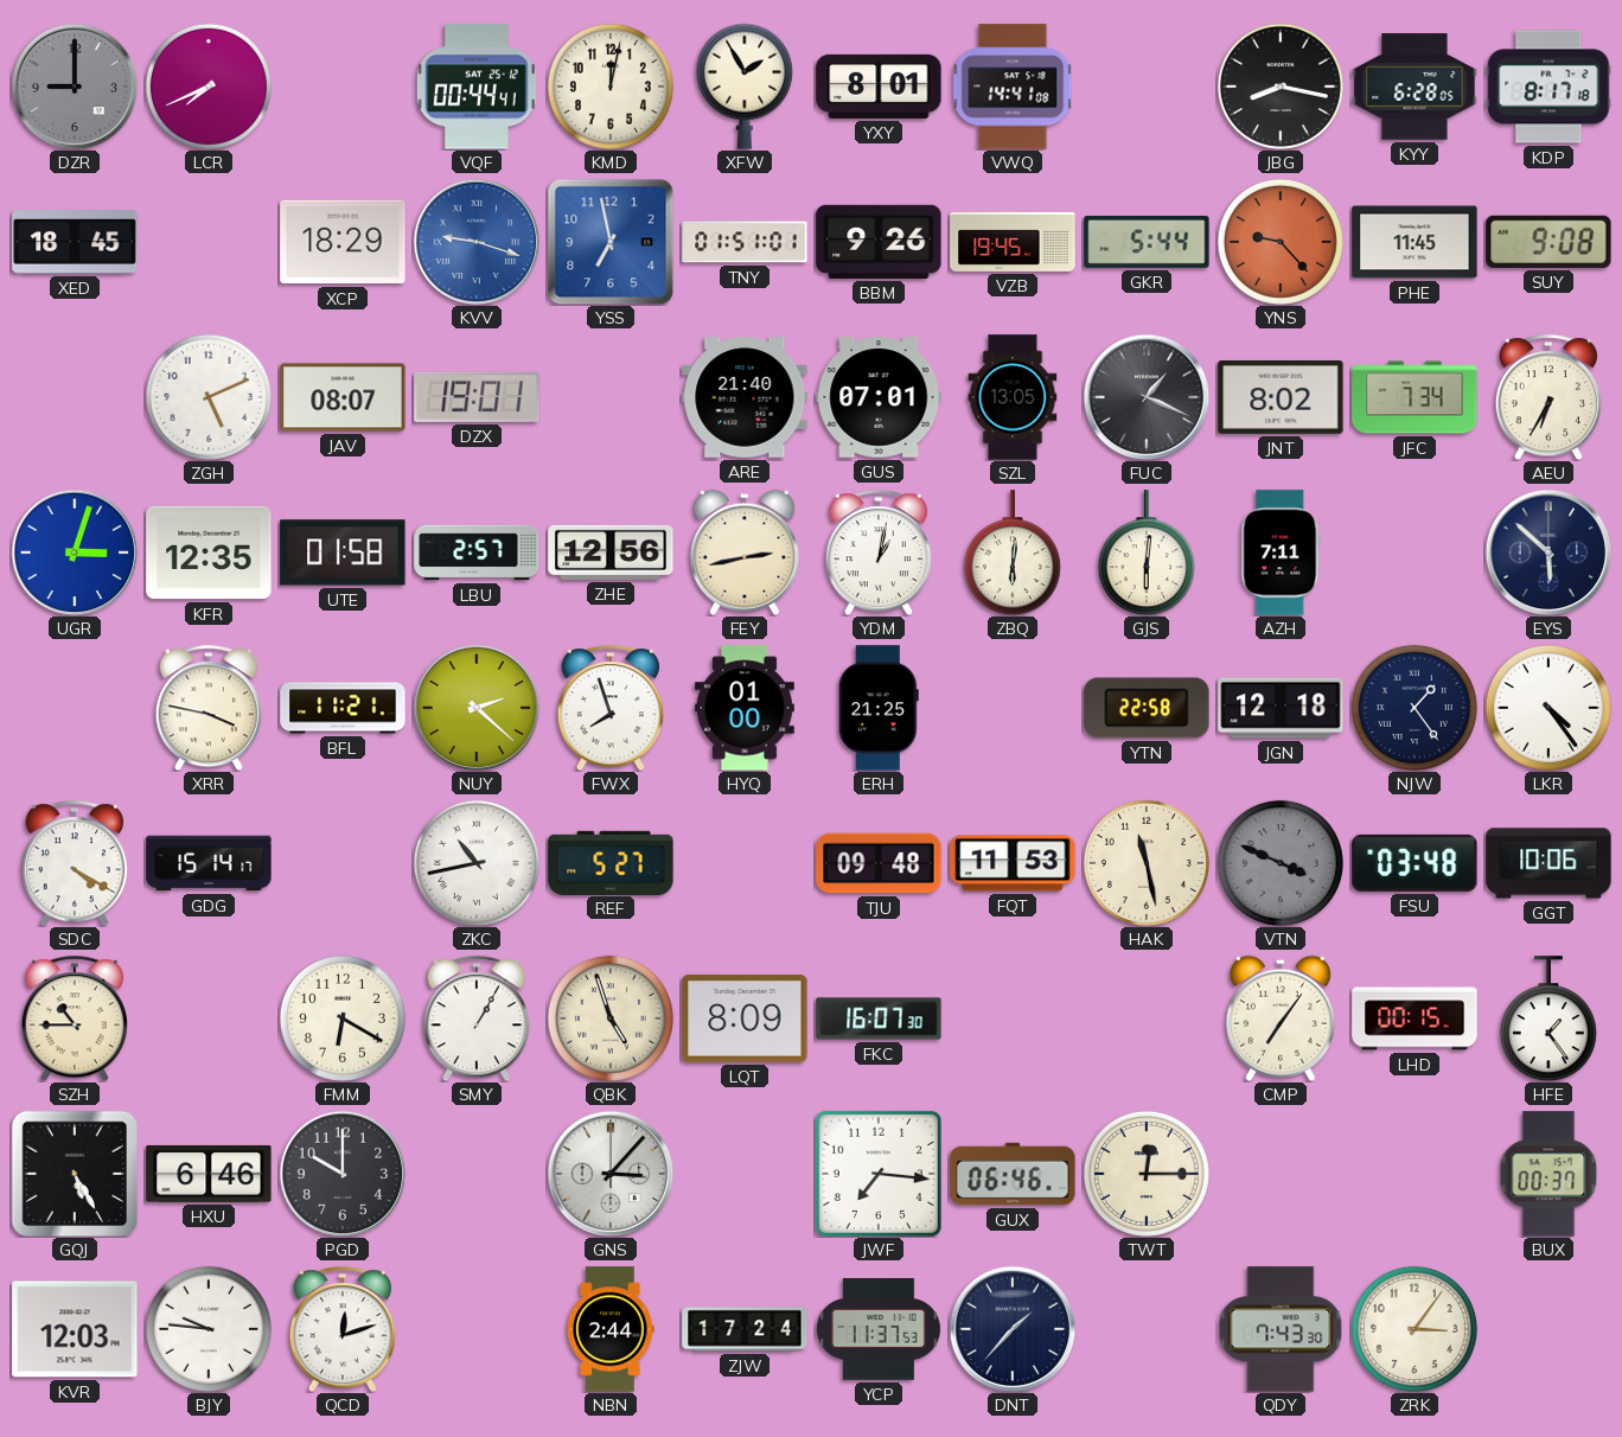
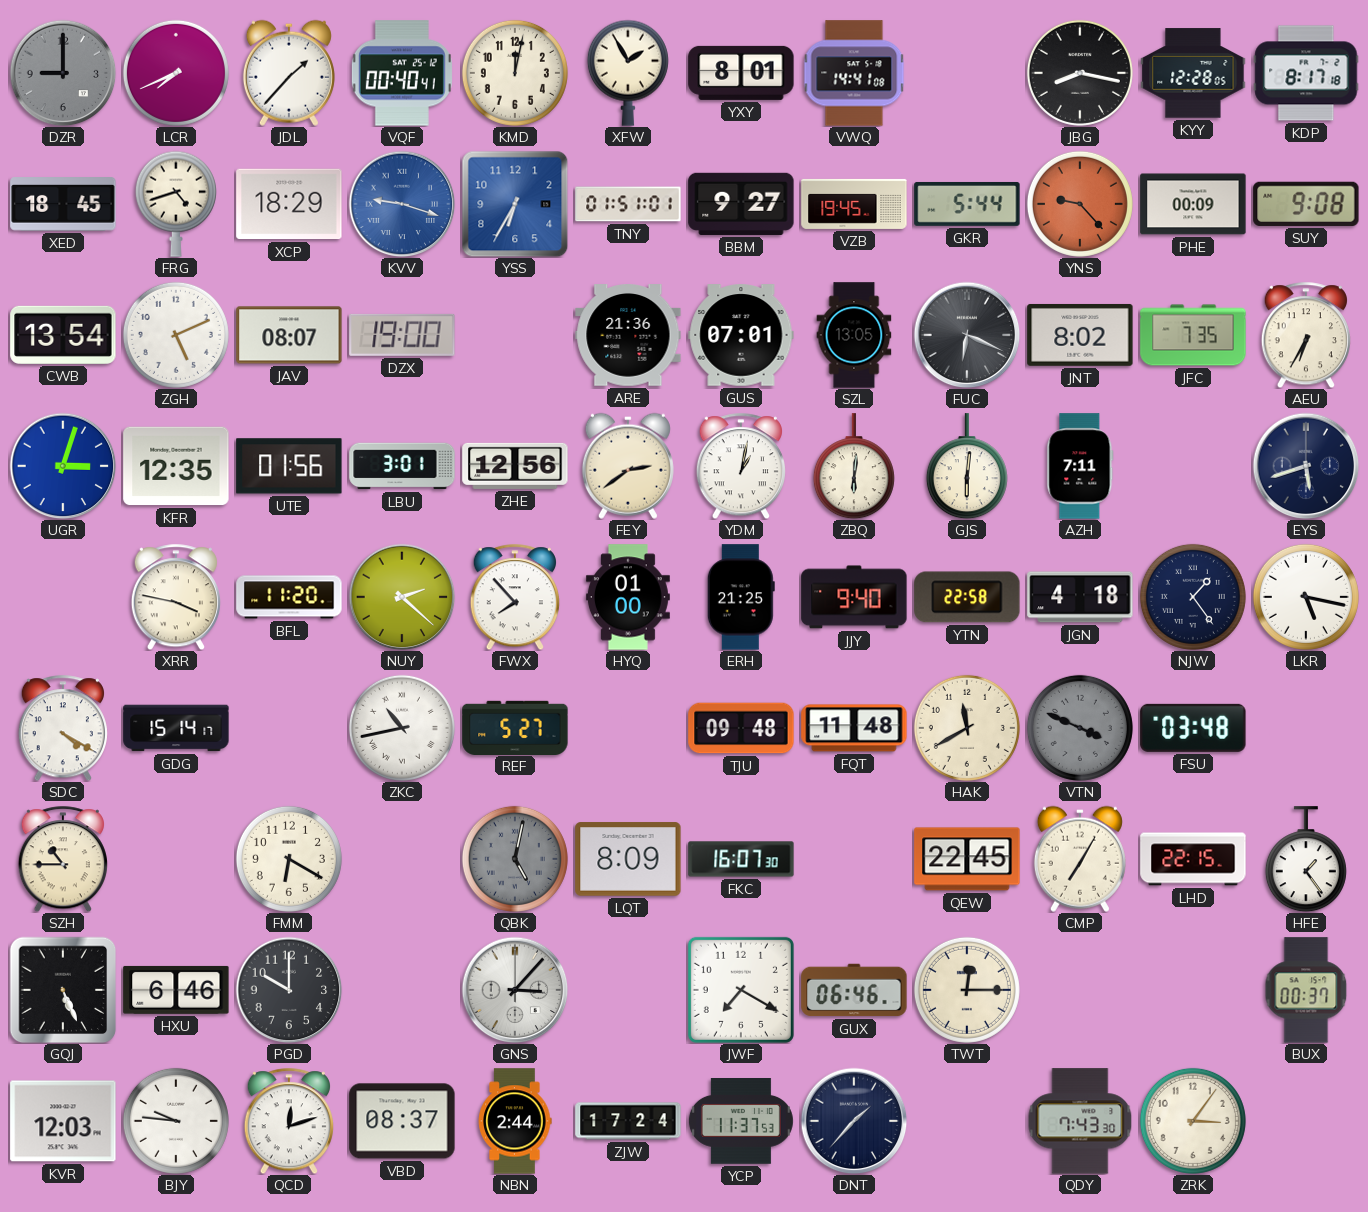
JDL: none -> 1:37 (289, 73)
VQF: 00:44 -> 00:40 (402, 73)
KYY: 6:28 -> 12:28 (1193, 73)
FRG: none -> 4:42 (176, 204)
YSS: 6:58 -> 6:35 (515, 204)
BBM: 9:26 -> 9:27 (741, 204)
PHE: 11:45 -> 00:09 (1193, 204)
CWB: none -> 13:54 (63, 335)
DZX: 19:01 -> 19:00 (402, 335)
ARE: 21:40 -> 21:36 (628, 335)
FUC: 1:19 -> 6:19 (967, 335)
JFC: 7:34 -> 7:35 (1193, 335)
UTE: 01:58 -> 01:56 (289, 466)
LBU: 2:57 -> 3:01 (402, 466)
FEY: 2:43 -> 2:39 (628, 466)
EYS: 5:52 -> 5:42 (1306, 466)
BFL: 11:21 -> 11:20 (289, 597)
FWX: 7:57 -> 7:53 (515, 597)
JJY: none -> 9:40 (854, 597)
JGN: 12:18 -> 4:18 (1080, 597)
LKR: 4:24 -> 5:17 (1306, 597)
FQT: 11:53 -> 11:48 (854, 728)
HAK: 11:28 -> 11:40 (967, 728)
GGT: 10:06 -> none (1548, 863)
SMY: 1:05 -> none (477, 1018)
QBK: 4:57 -> 5:02 (515, 859)
QBK dial: cream -> grey (515, 859)
QEW: none -> 22:45 (967, 859)
CMP: 7:06 -> 7:05 (1080, 859)
LHD: 00:15 -> 22:15 (1193, 859)
GQJ: 5:25 -> 5:26 (63, 990)
JWF: 7:16 -> 7:20 (741, 990)
VBD: none -> 08:37 (402, 1121)
